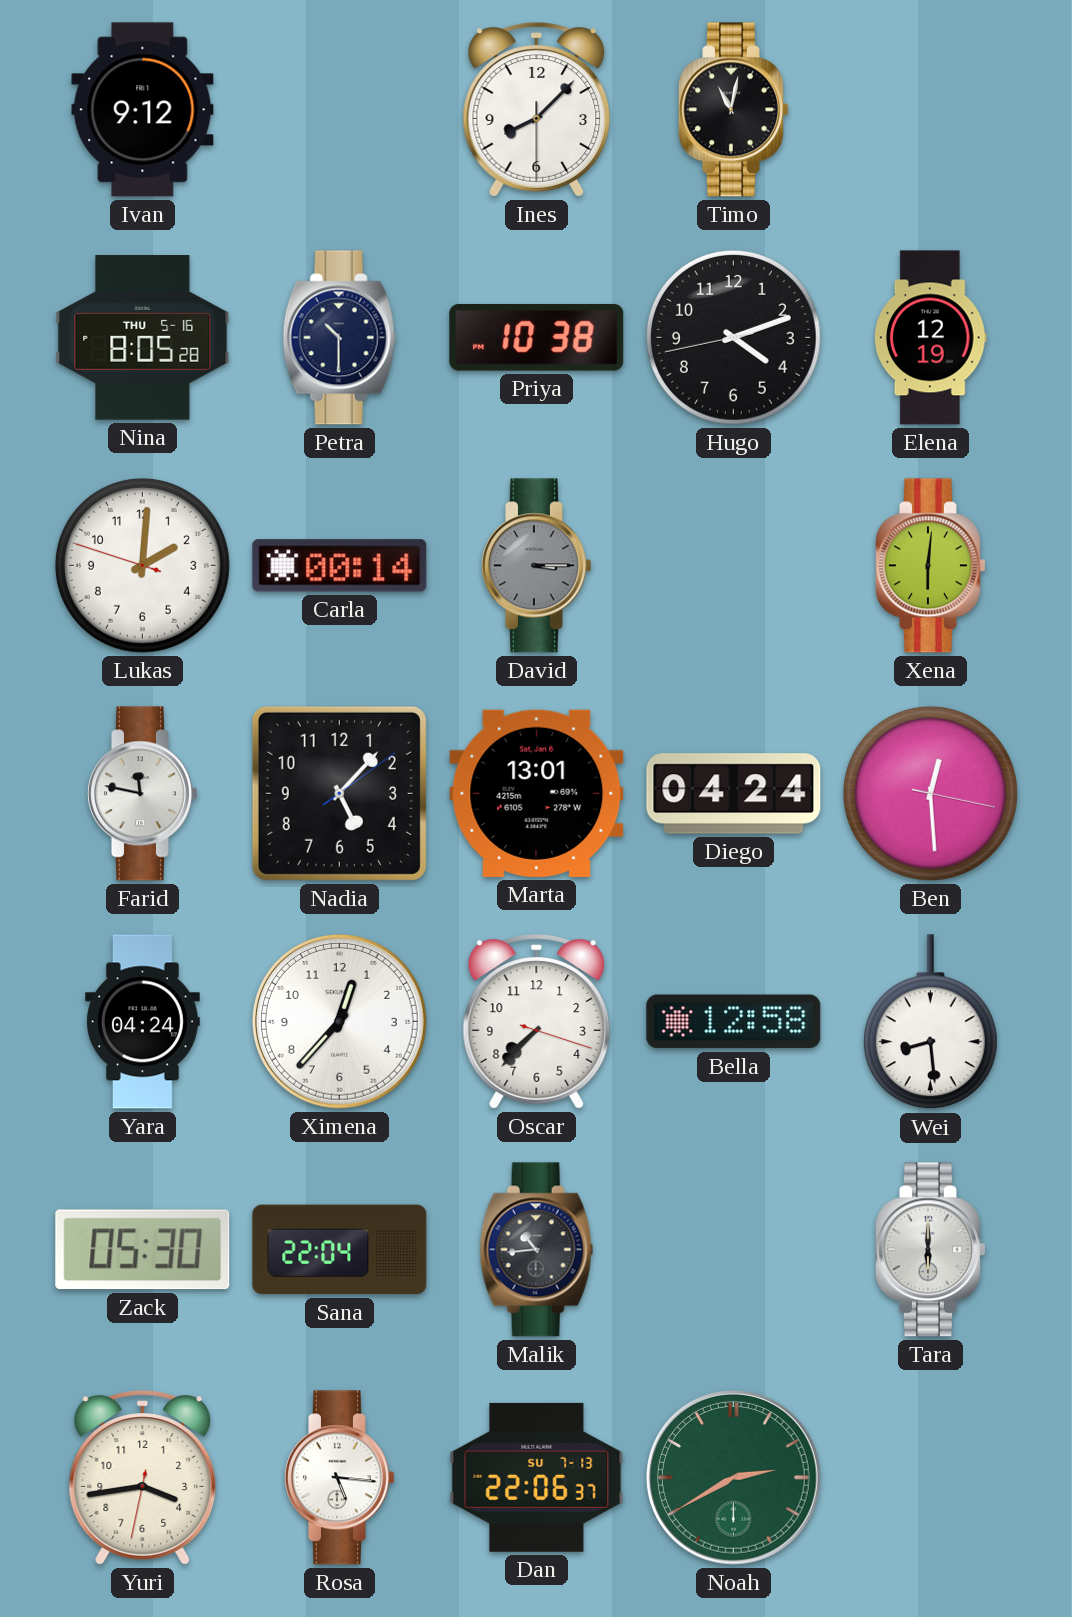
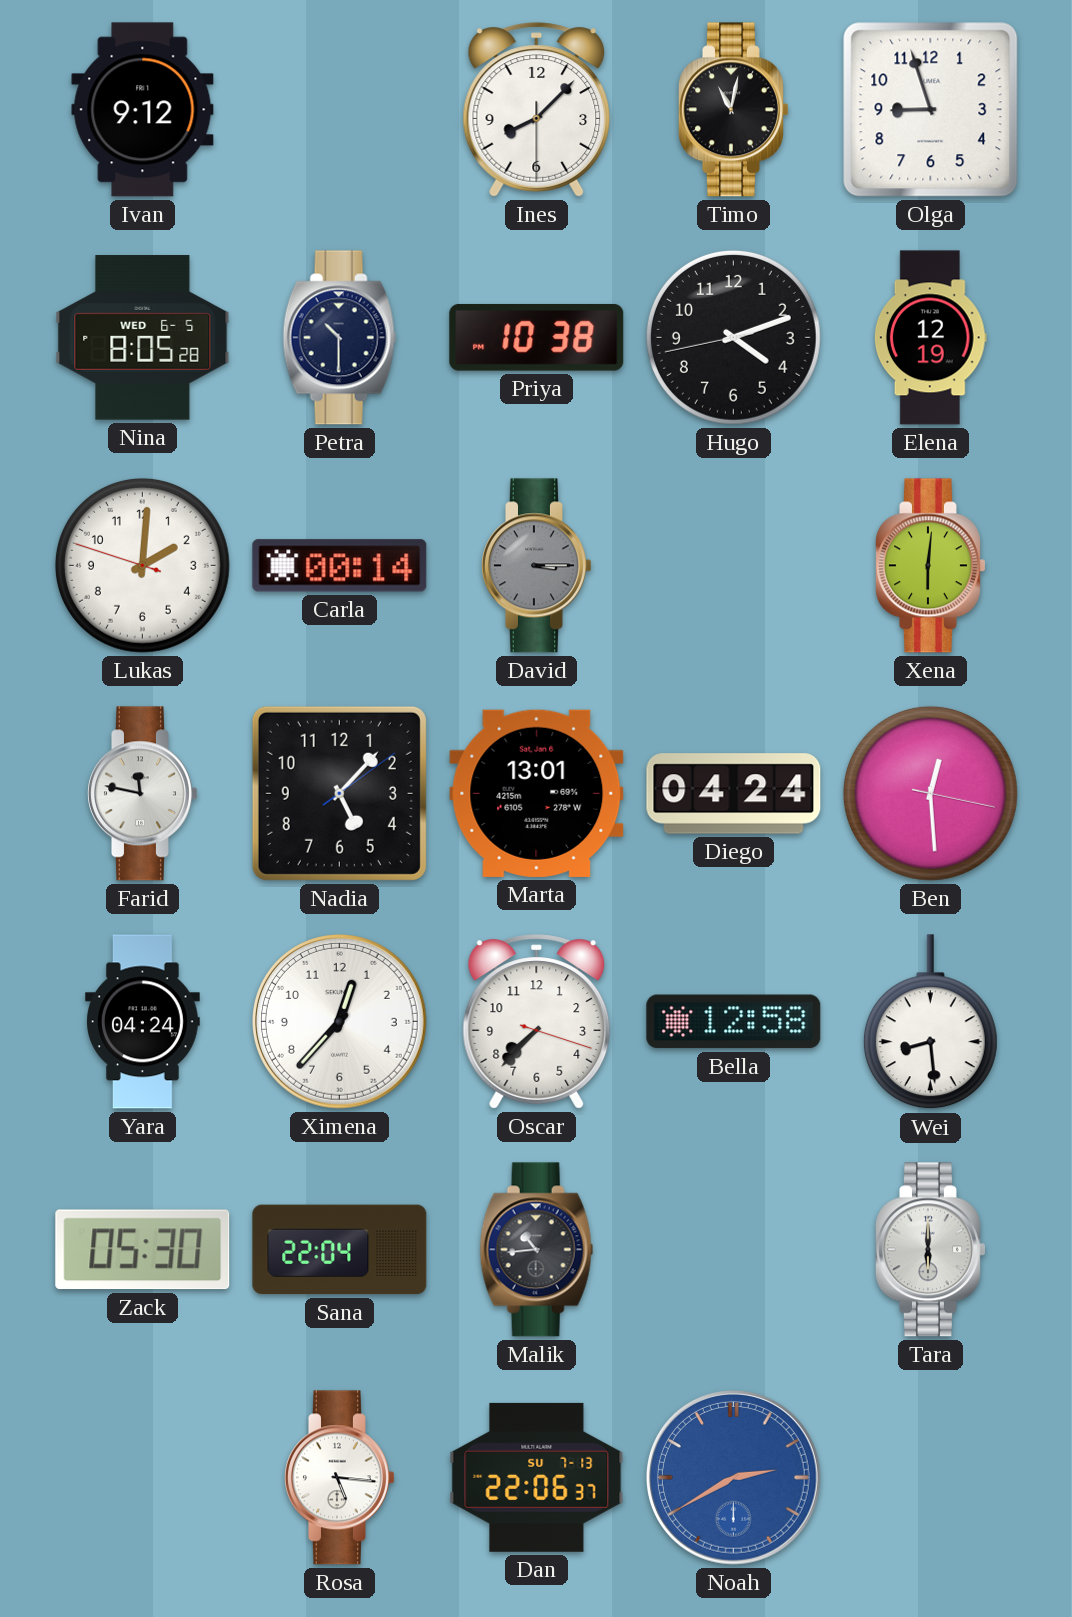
Olga: none -> 8:57 (931, 110)
Nina date: THU 5-16 -> WED 6-5 (143, 338)
Yuri: 3:43 -> none (143, 1478)
Noah dial: green -> blue (733, 1477)
